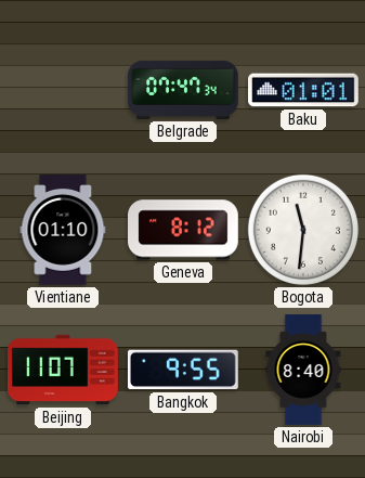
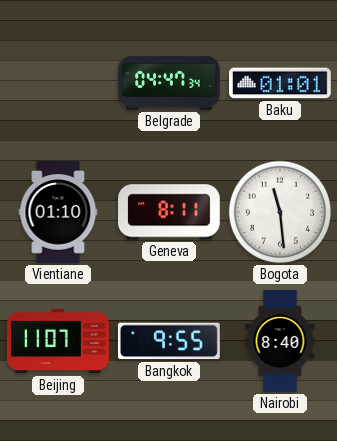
Belgrade: 07:47 -> 04:47 (170, 83)
Geneva: 8:12 -> 8:11 (170, 212)
Bogota: 11:31 -> 11:29 (280, 212)
